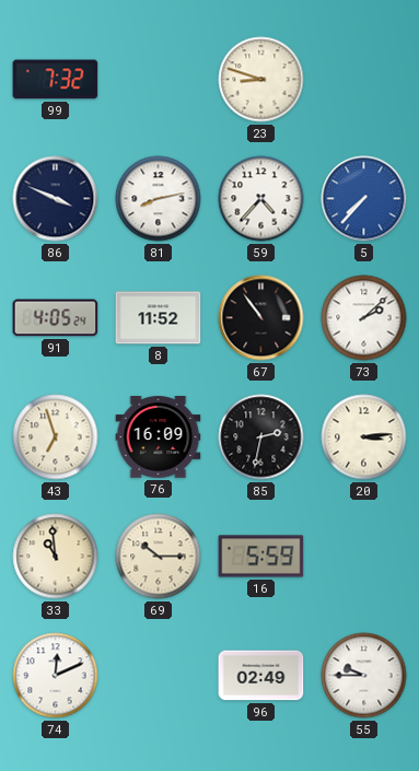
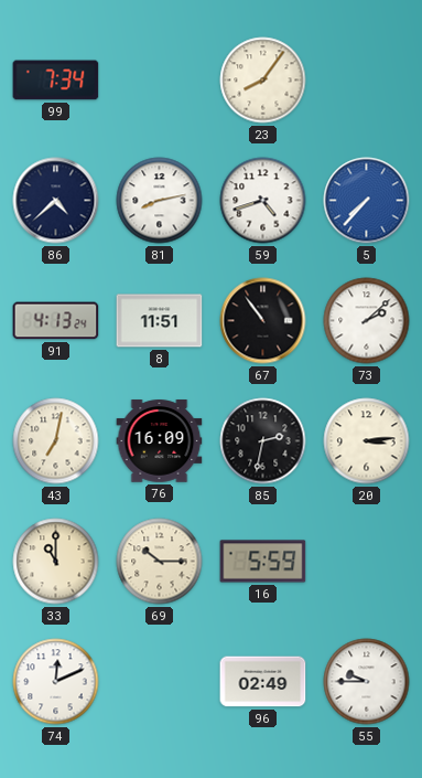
99: 7:32 -> 7:34 (56, 81)
23: 8:48 -> 8:06 (263, 81)
86: 3:49 -> 4:38 (56, 201)
59: 4:37 -> 4:42 (263, 201)
91: 4:05 -> 4:13 (56, 321)
8: 11:52 -> 11:51 (160, 321)
43: 6:57 -> 7:02 (56, 441)
33: 10:59 -> 11:00 (56, 562)
